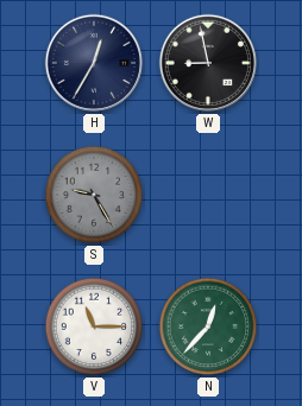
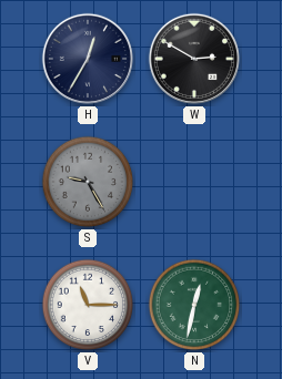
W: 8:58 -> 2:50 (194, 59)
N: 12:37 -> 12:32 (194, 305)
